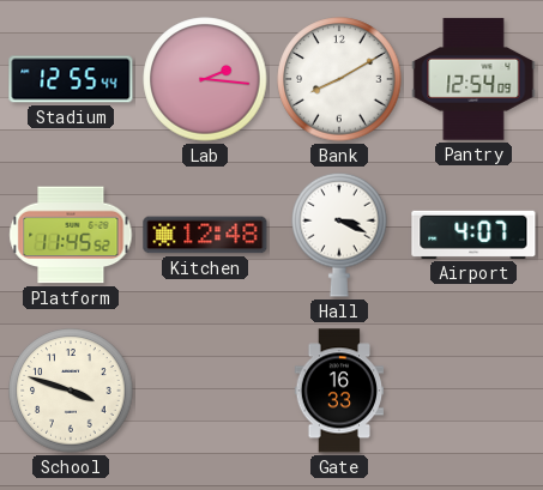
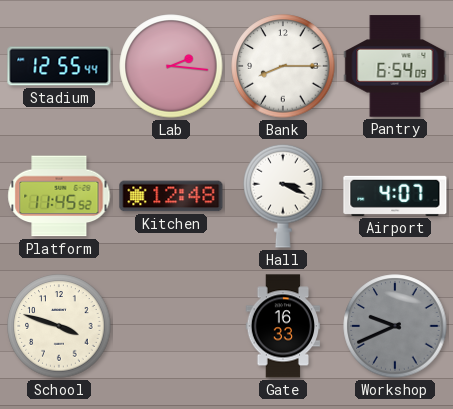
Bank: 8:10 -> 8:15 (283, 66)
Pantry: 12:54 -> 6:54 (395, 66)
Workshop: none -> 9:41 (395, 326)
